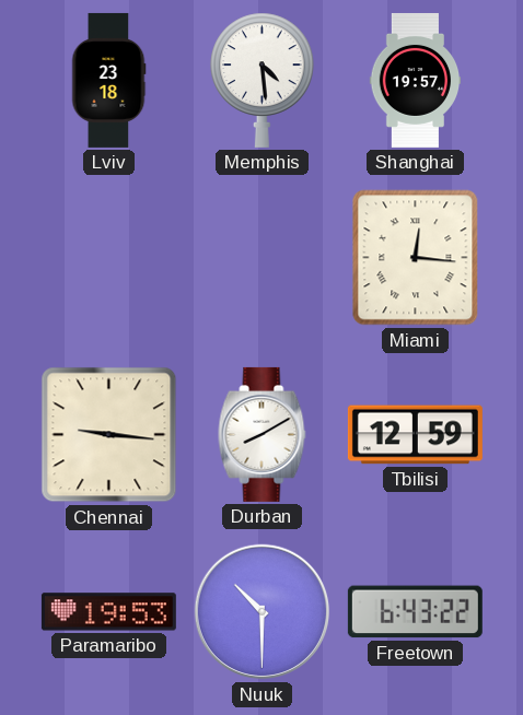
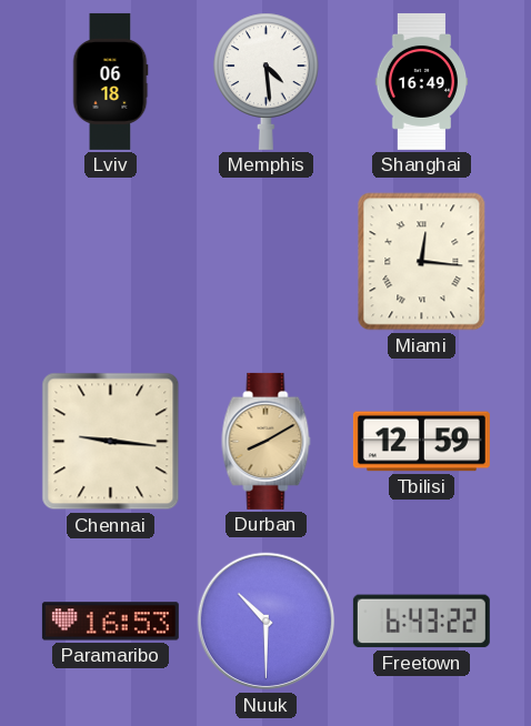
Lviv: 23:18 -> 06:18 (110, 81)
Shanghai: 19:57 -> 16:49 (422, 81)
Durban dial: white -> champagne (267, 441)
Paramaribo: 19:53 -> 16:53 (110, 622)
